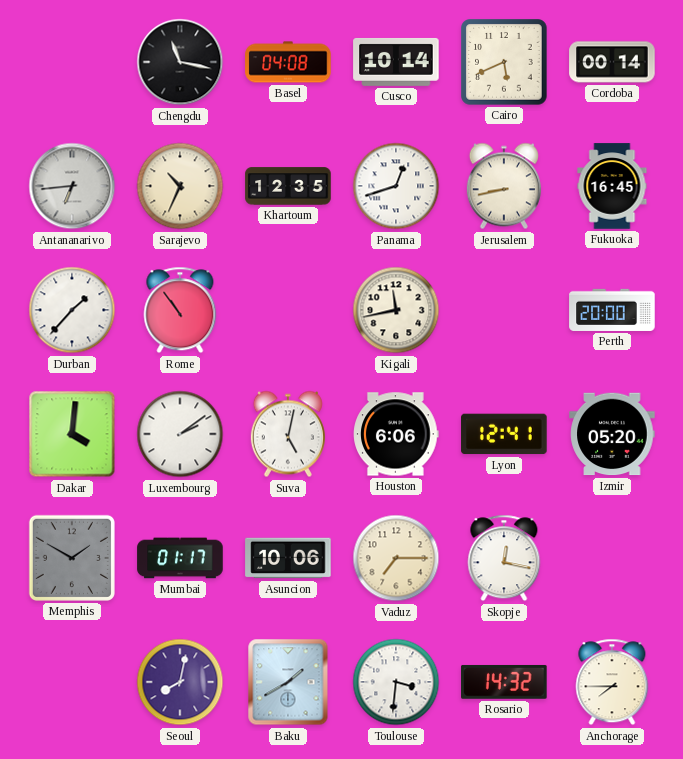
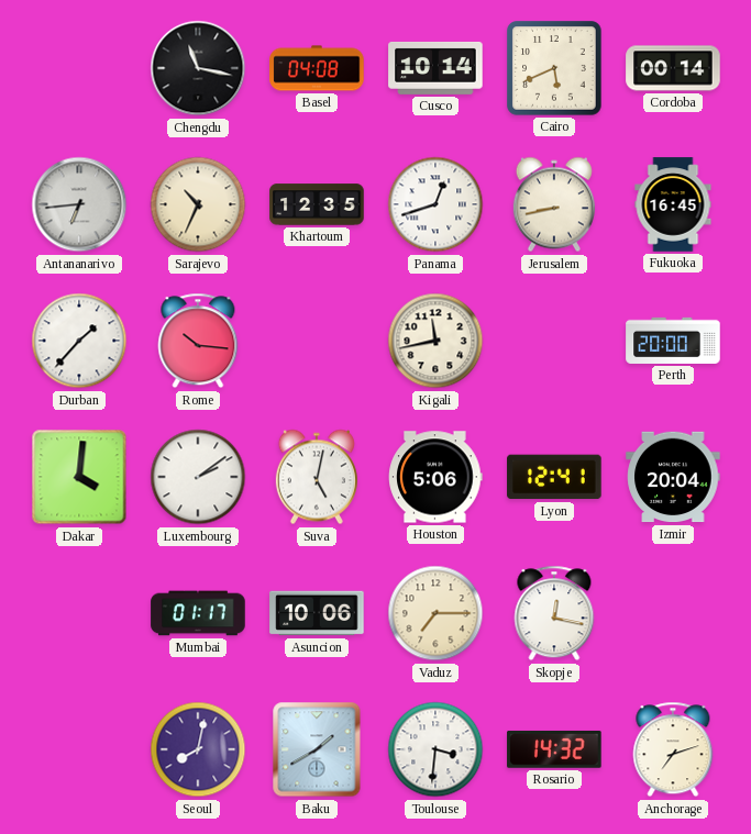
Rome: 10:54 -> 10:16 (198, 341)
Houston: 6:06 -> 5:06 (435, 477)
Izmir: 05:20 -> 20:04 (673, 477)
Memphis: 1:50 -> none (72, 558)
Anchorage: 7:45 -> 7:12 (673, 749)
